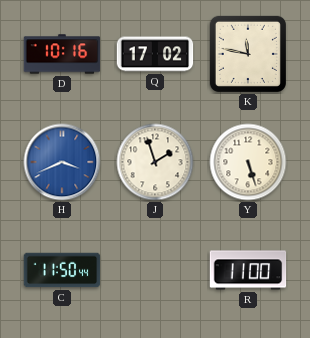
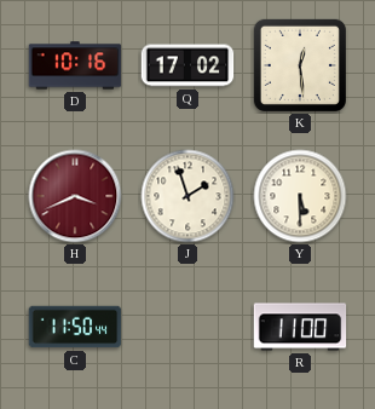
K: 11:47 -> 12:29 (300, 65)
H dial: blue -> burgundy (75, 196)
Y: 5:27 -> 5:30 (300, 196)
